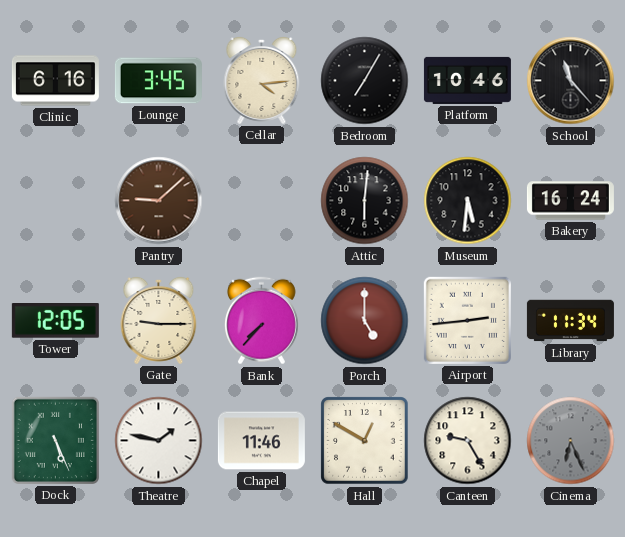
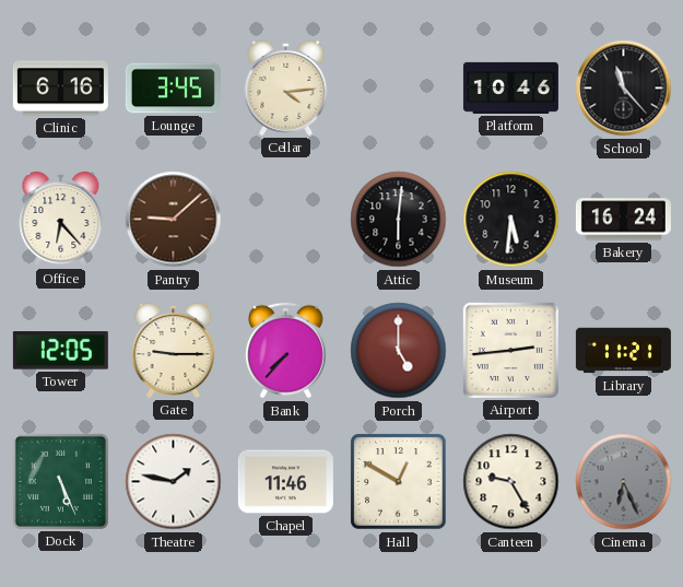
Bedroom: 7:05 -> none (365, 81)
Office: none -> 6:23 (61, 219)
Library: 11:34 -> 11:21 (623, 351)
